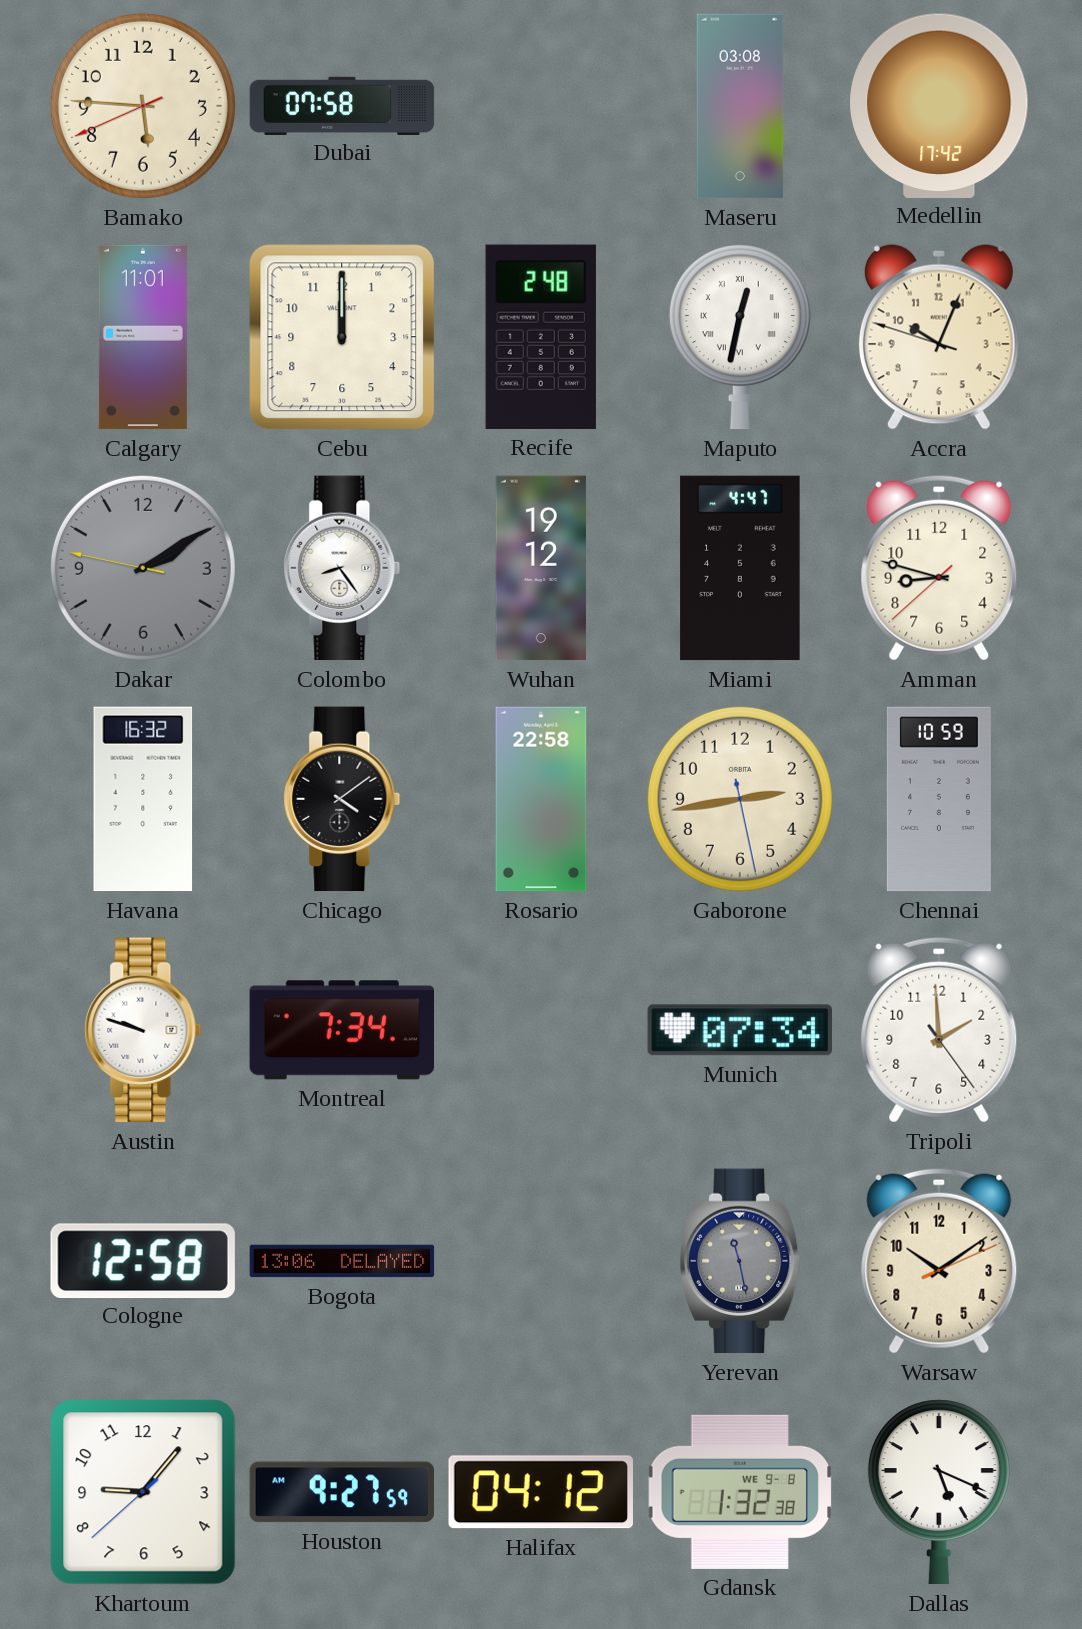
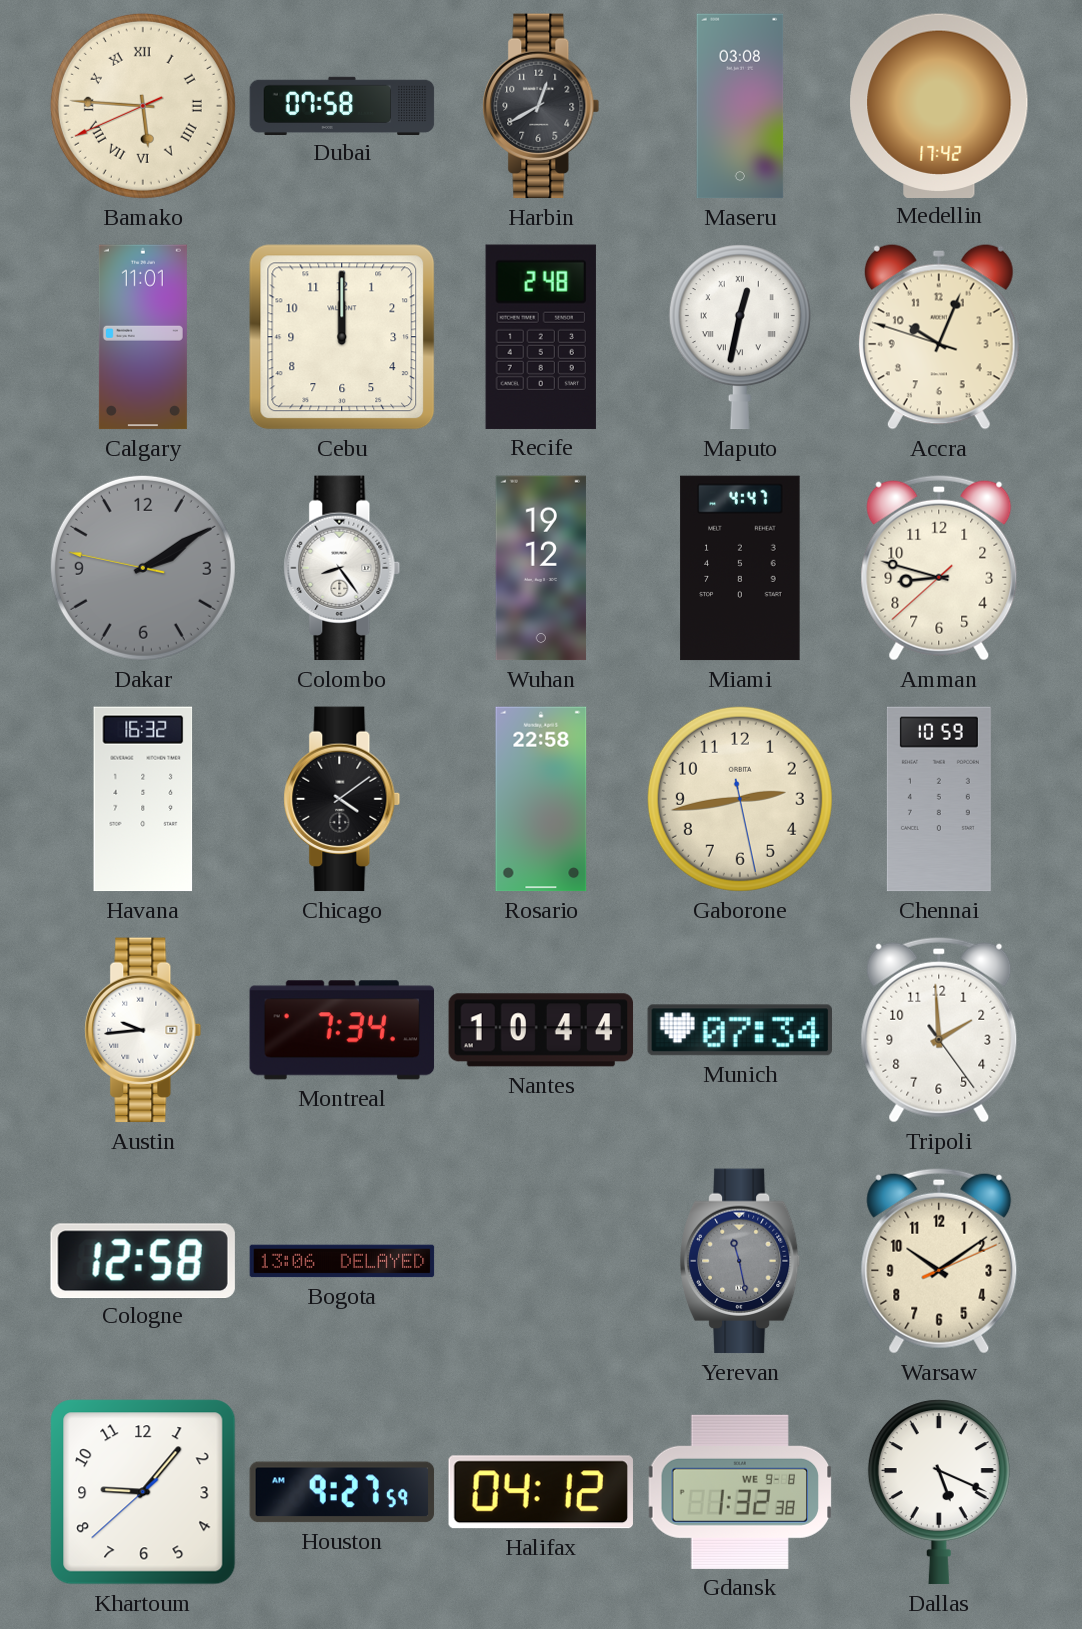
Bamako numerals: Arabic -> Roman (143, 106)
Harbin: none -> 12:40 (541, 106)
Austin: 9:48 -> 9:44 (143, 1030)
Nantes: none -> 10:44 (541, 1030)
